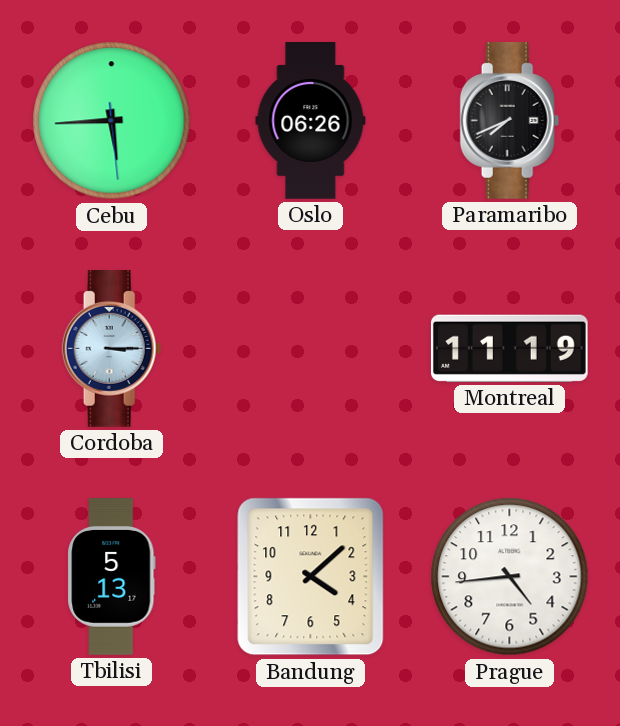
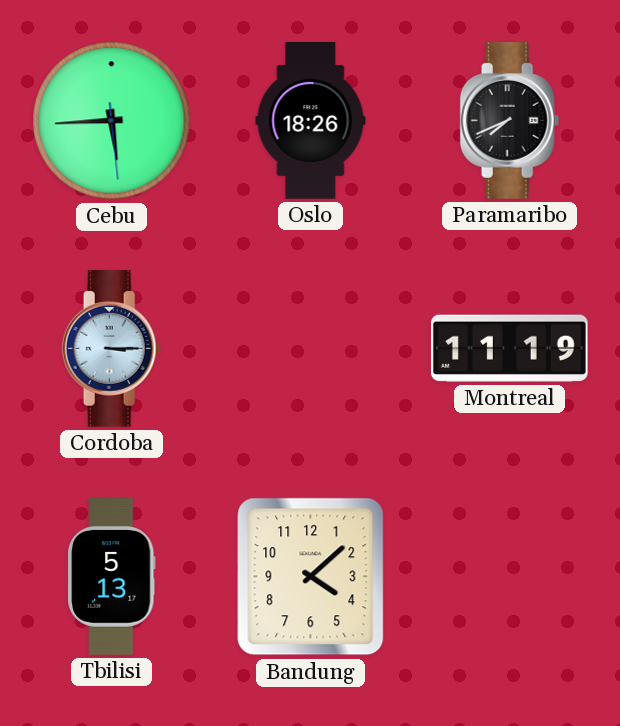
Oslo: 06:26 -> 18:26 (311, 121)
Prague: 4:44 -> none (510, 577)
